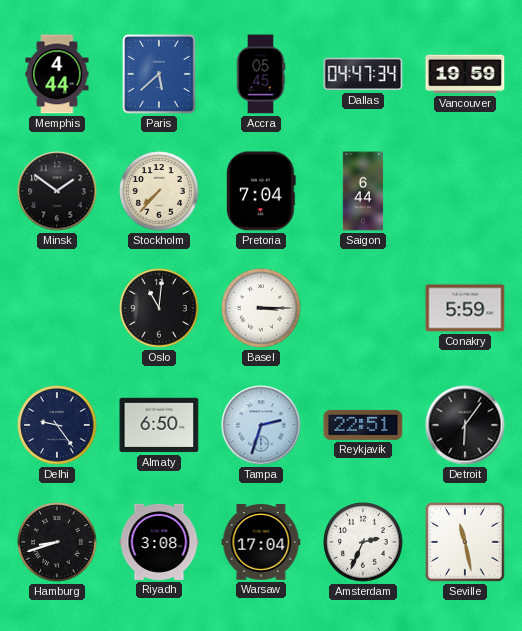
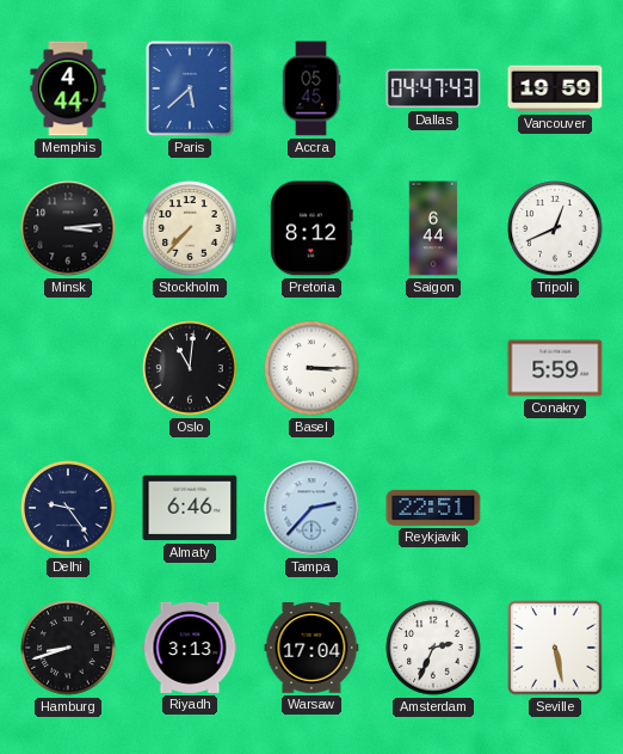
Dallas: 04:47:34 -> 04:47:43 (433, 88)
Minsk: 1:51 -> 3:14 (68, 228)
Pretoria: 7:04 -> 8:12 (313, 228)
Tripoli: none -> 12:41 (555, 228)
Almaty: 6:50 -> 6:46 (190, 508)
Tampa: 2:33 -> 2:37 (311, 508)
Detroit: 6:06 -> none (465, 425)
Riyadh: 3:08 -> 3:13 (190, 648)
Seville: 11:28 -> 5:28 (555, 648)
